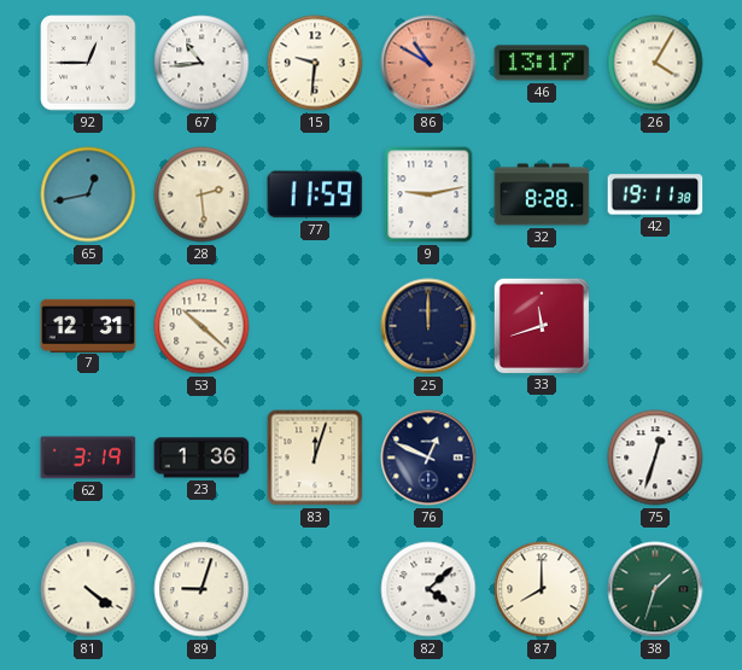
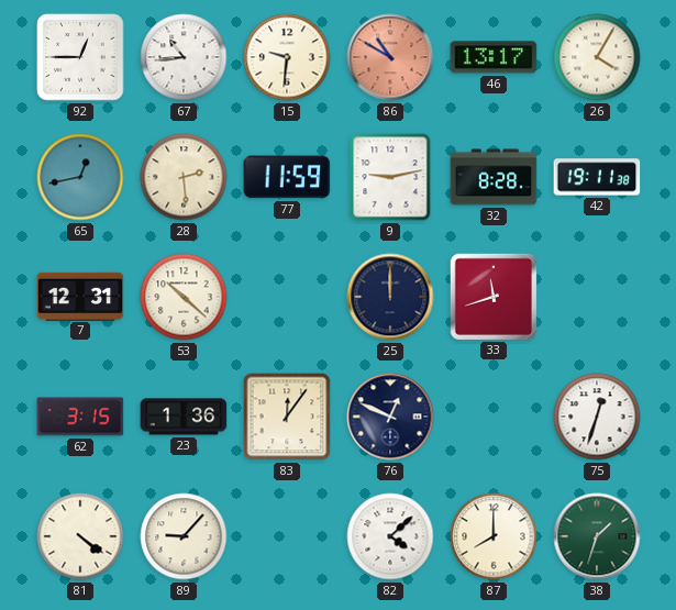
62: 3:19 -> 3:15 (80, 417)
83: 12:03 -> 12:06 (287, 417)
89: 9:03 -> 9:07 (184, 536)
